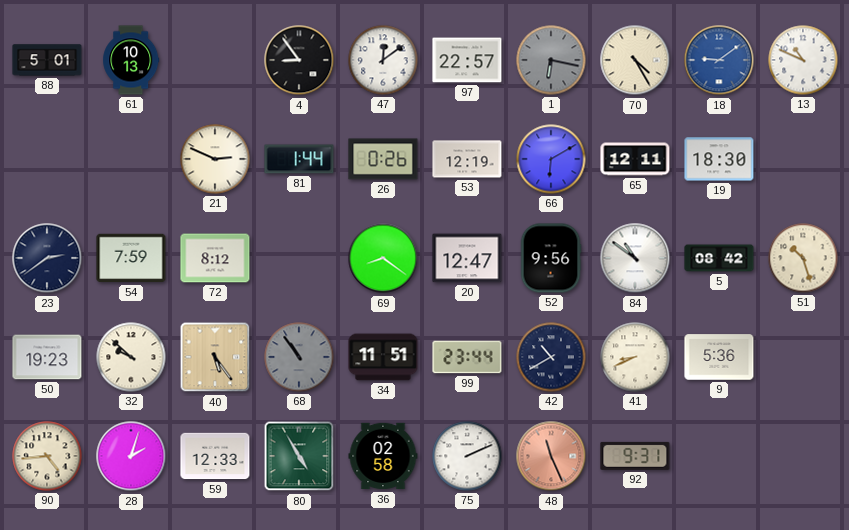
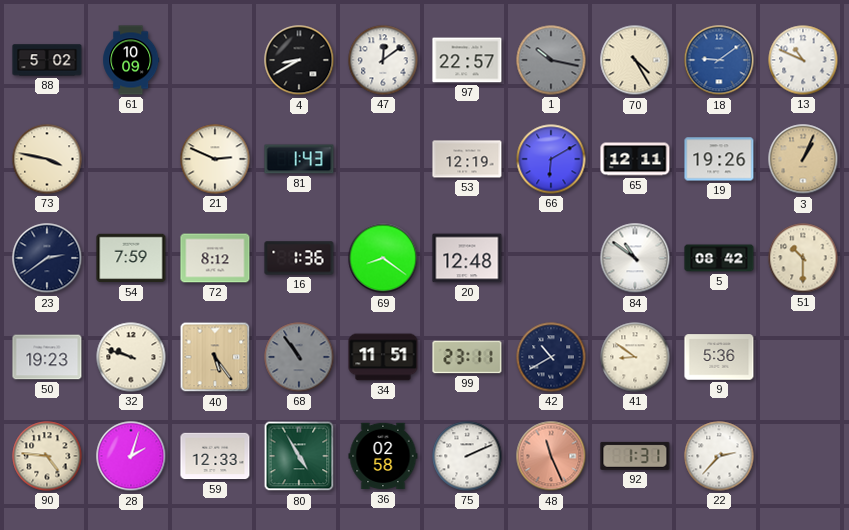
88: 5:01 -> 5:02 (47, 60)
61: 10:13 -> 10:09 (131, 60)
4: 8:54 -> 8:40 (299, 60)
1: 6:17 -> 10:17 (551, 60)
73: none -> 3:47 (47, 159)
81: 1:44 -> 1:43 (299, 159)
26: 0:26 -> none (383, 159)
19: 18:30 -> 19:26 (719, 159)
3: none -> 1:04 (803, 159)
16: none -> 1:36 (299, 258)
20: 12:47 -> 12:48 (467, 258)
52: 9:56 -> none (551, 258)
51: 10:27 -> 10:30 (803, 258)
32: 9:52 -> 9:48 (131, 357)
99: 23:44 -> 23:11 (467, 357)
41: 8:41 -> 8:51 (635, 357)
90: 4:44 -> 4:46 (47, 456)
92: 9:31 -> 1:31 (635, 456)
22: none -> 2:37 (719, 456)
